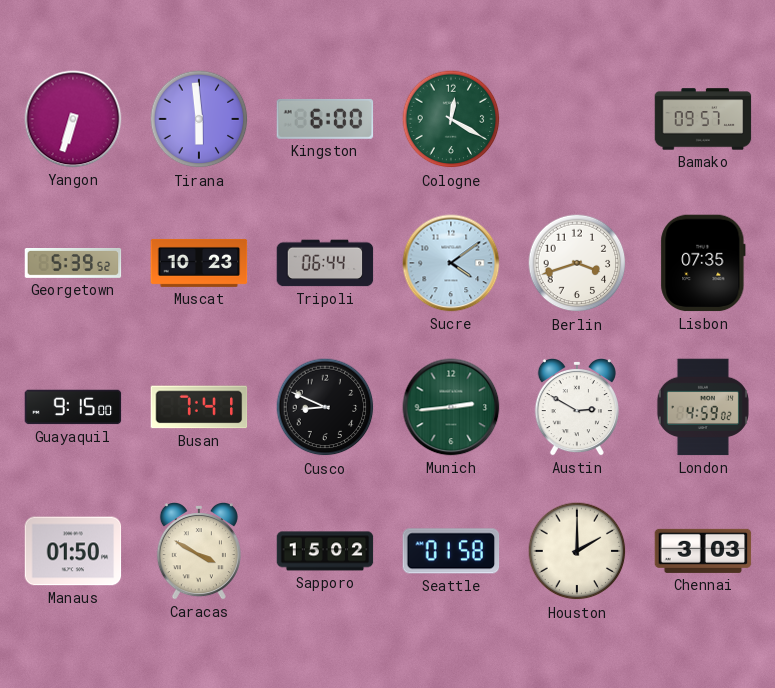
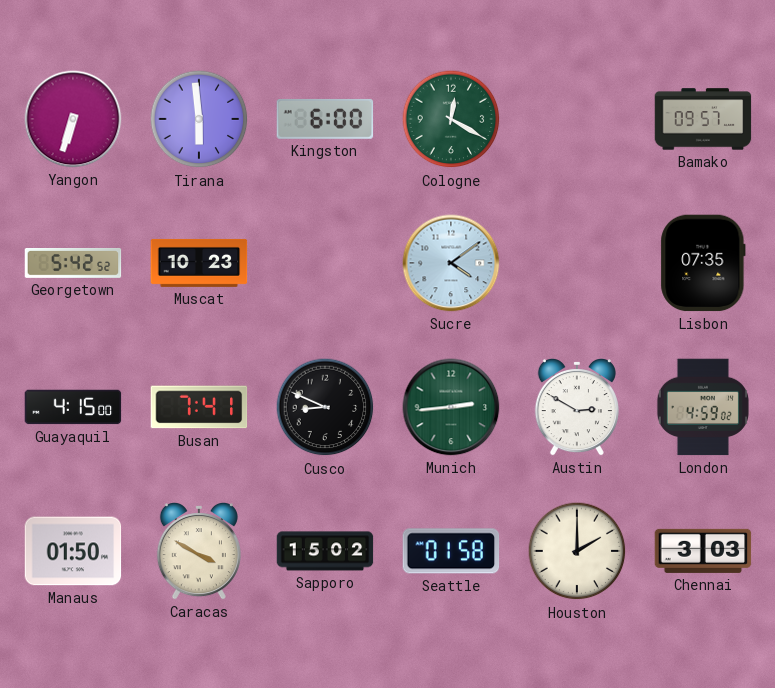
Georgetown: 5:39 -> 5:42 (73, 264)
Tripoli: 06:44 -> none (325, 263)
Berlin: 3:42 -> none (577, 263)
Guayaquil: 9:15 -> 4:15 (73, 407)
